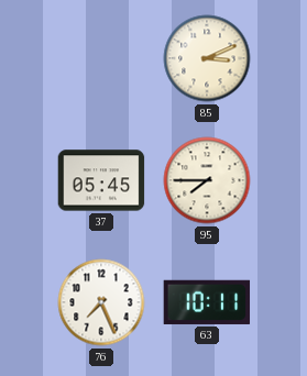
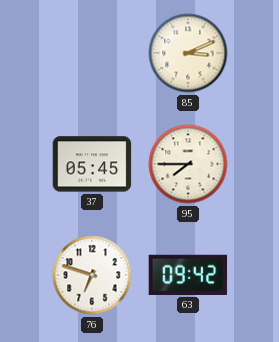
76: 7:26 -> 6:48 (92, 275)
63: 10:11 -> 09:42 (188, 275)
